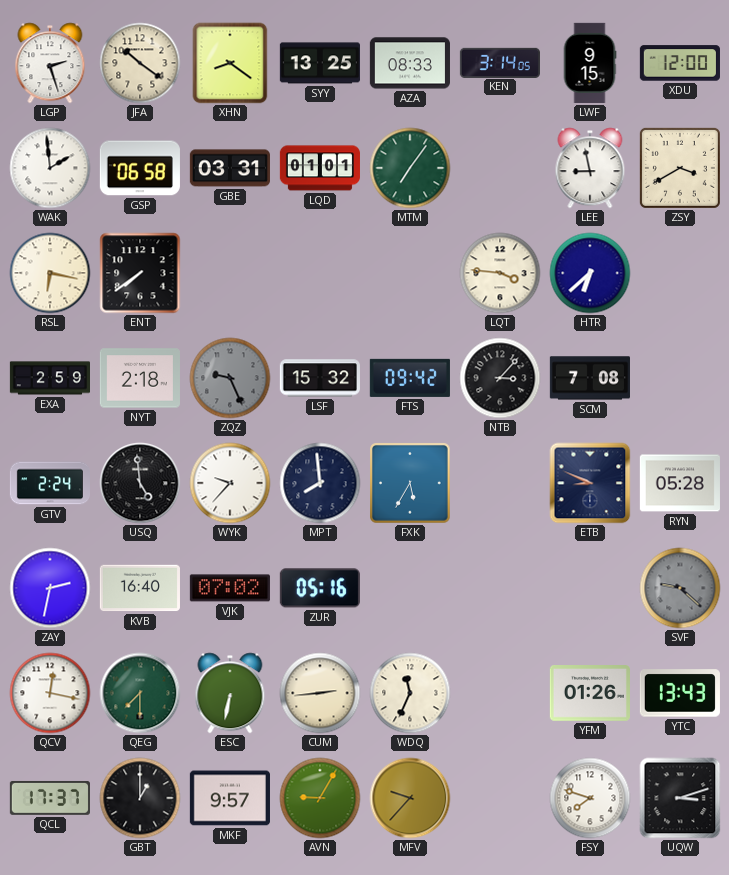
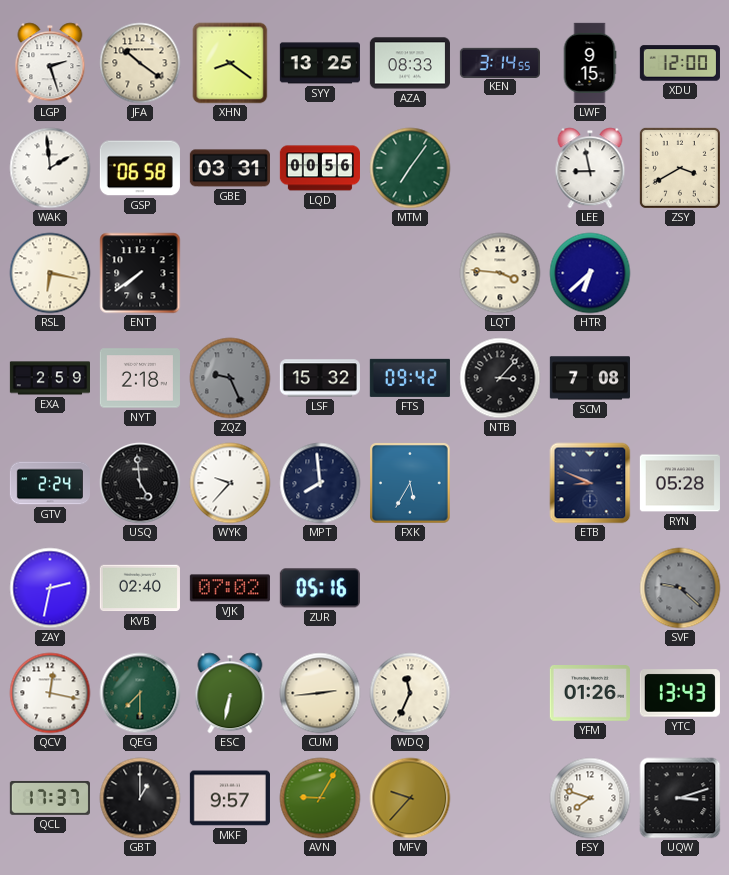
KEN: 3:14:05 -> 3:14:55 (500, 62)
LQD: 01:01 -> 00:56 (320, 168)
KVB: 16:40 -> 02:40 (140, 588)
